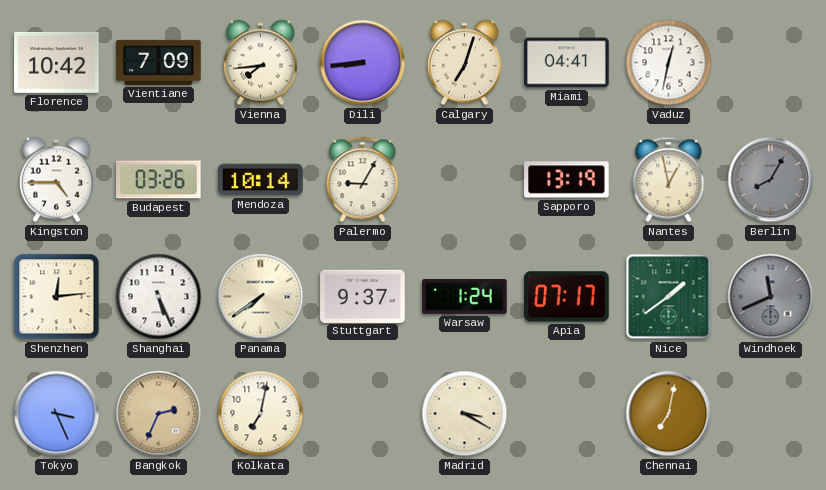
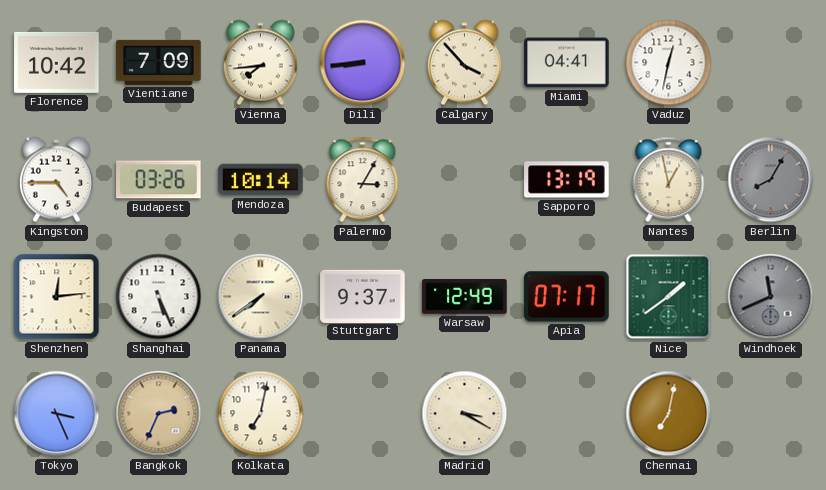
Calgary: 7:03 -> 3:53 (464, 63)
Palermo: 9:05 -> 3:05 (363, 180)
Warsaw: 1:24 -> 12:49 (465, 297)
